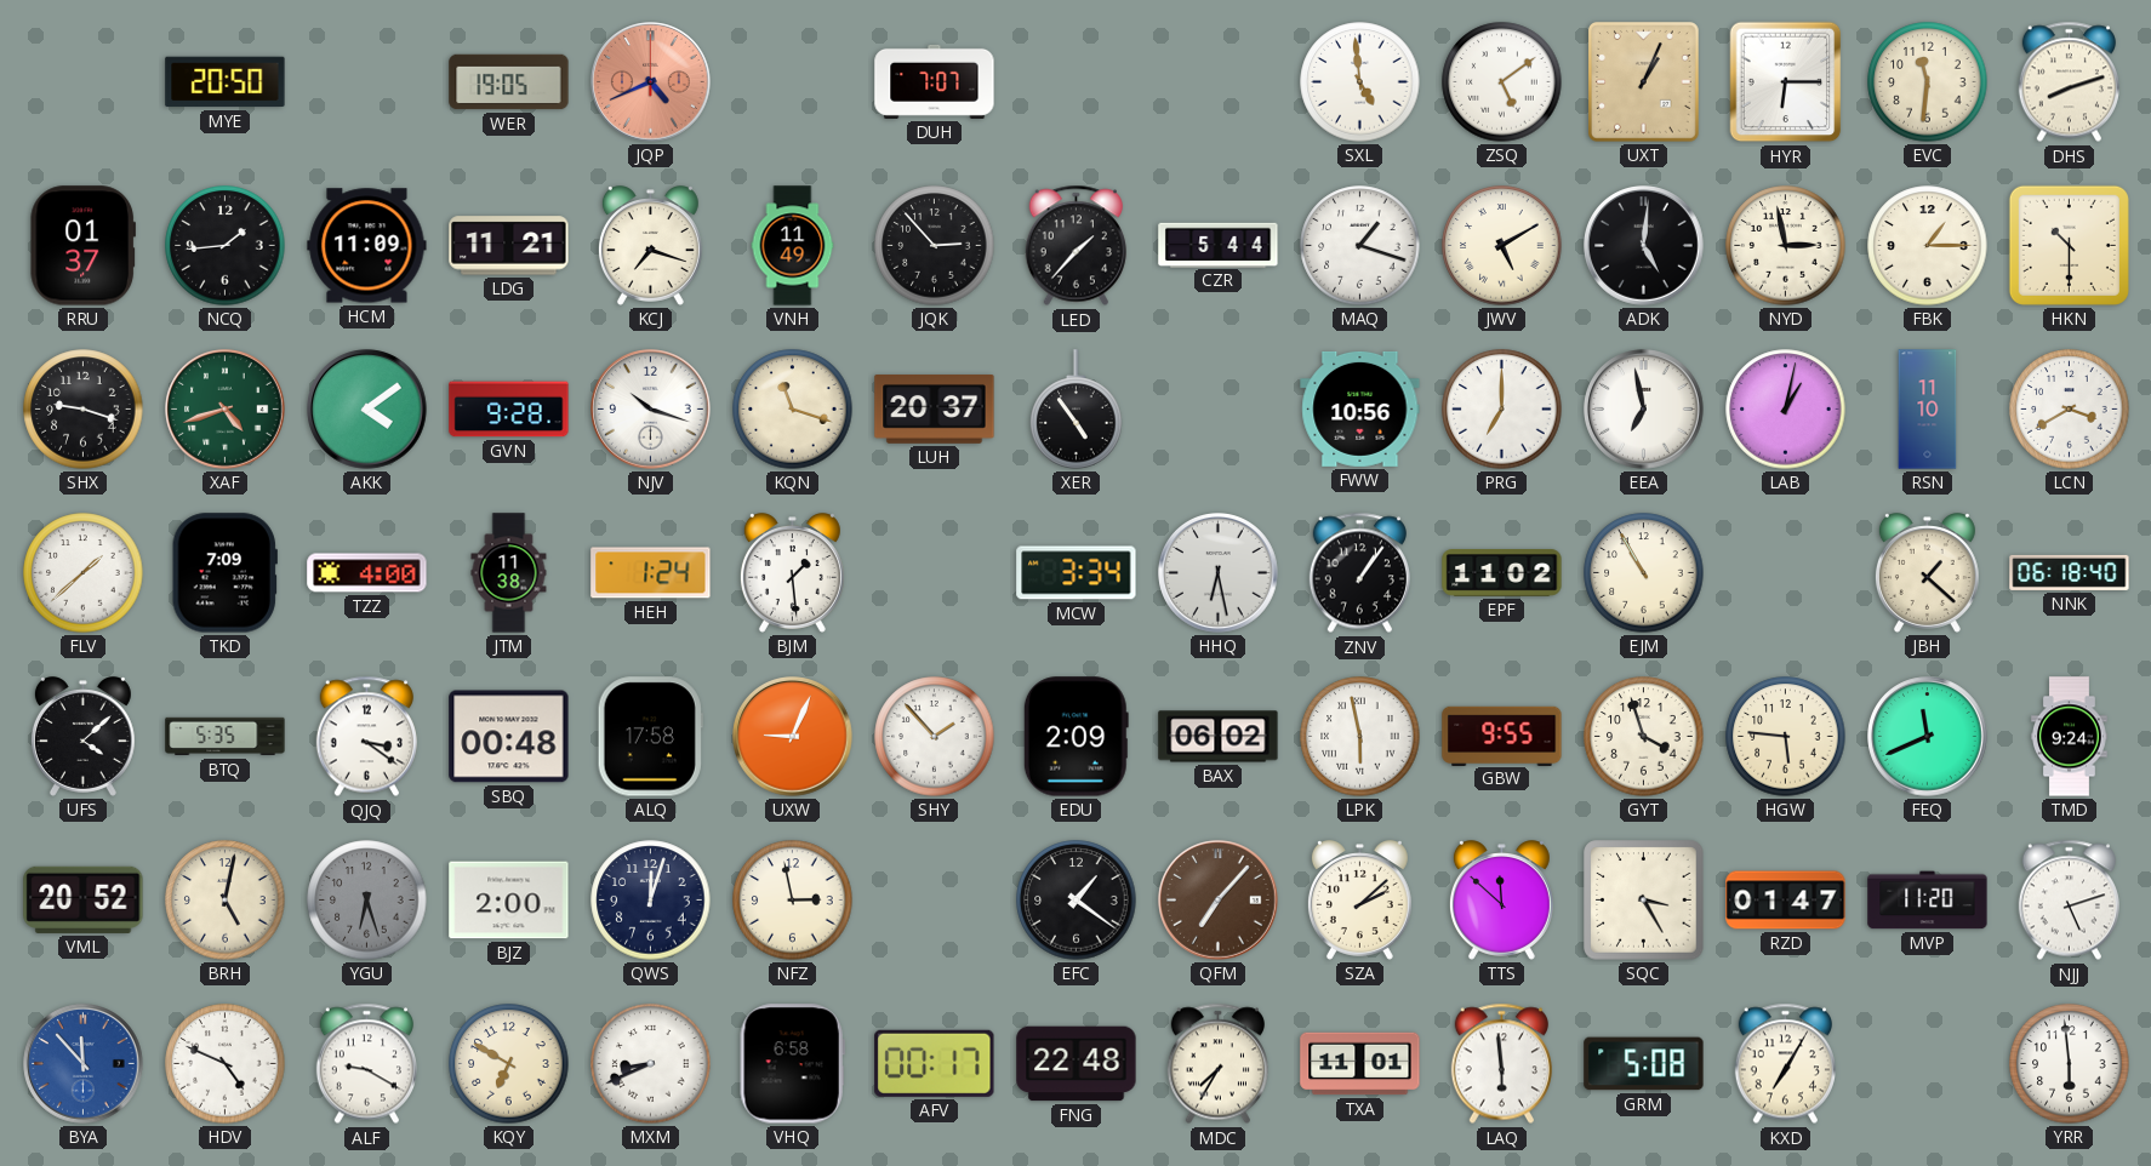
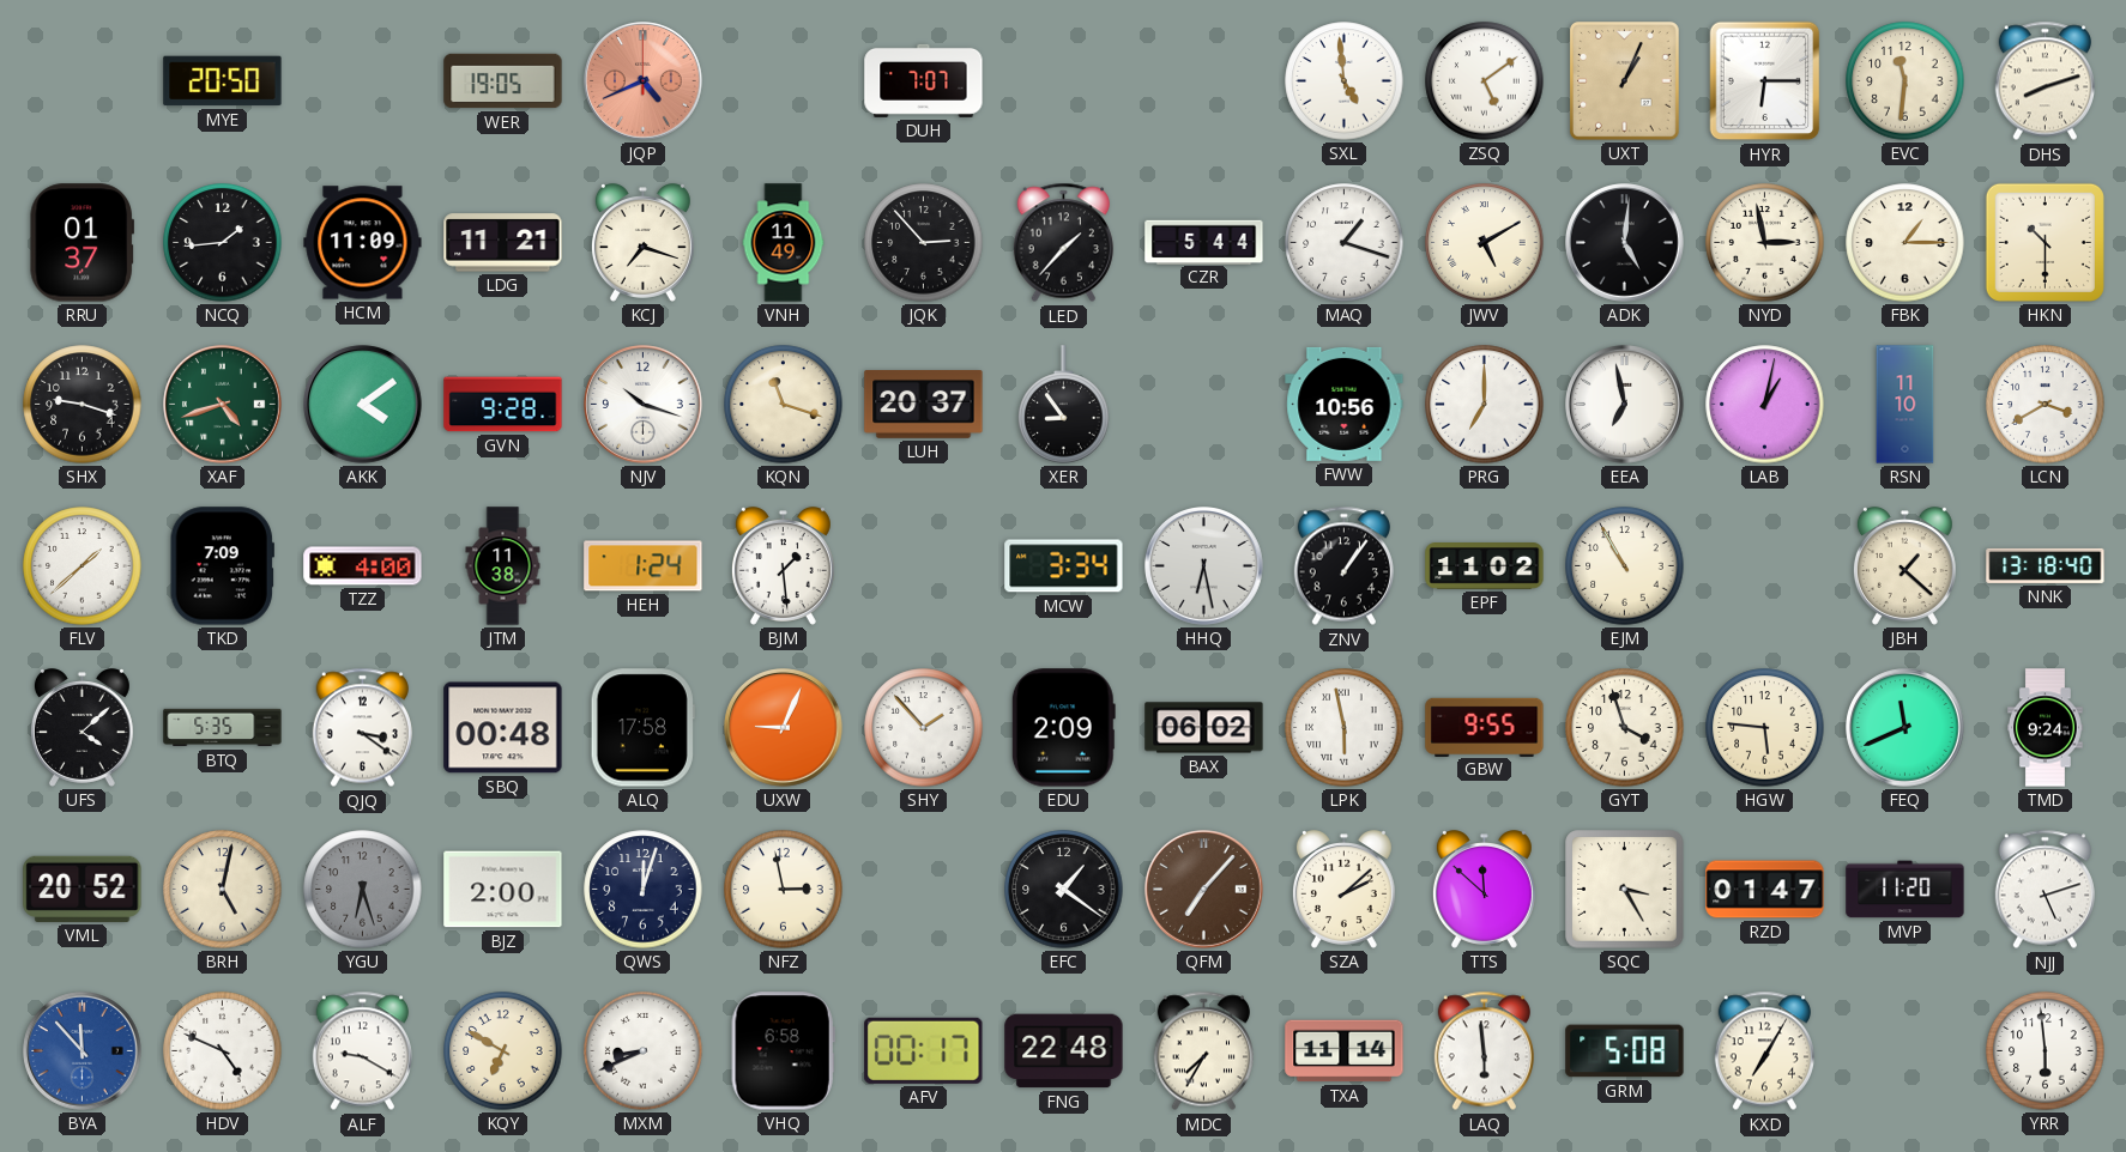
XER: 4:54 -> 8:54 (1064, 405)
NNK: 06:18 -> 13:18 (2046, 565)
TXA: 11:01 -> 11:14 (1345, 1051)
